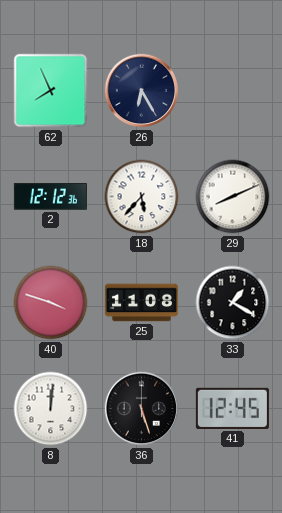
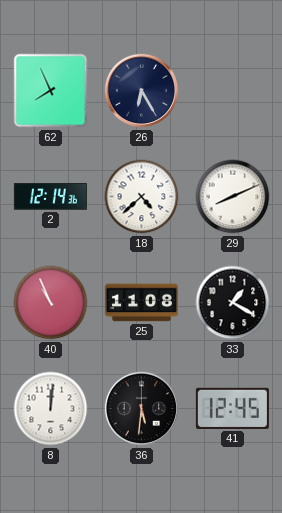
2: 12:12 -> 12:14 (50, 197)
18: 5:37 -> 4:38 (142, 197)
40: 3:48 -> 10:56 (51, 303)
36: 5:27 -> 5:31 (142, 409)
